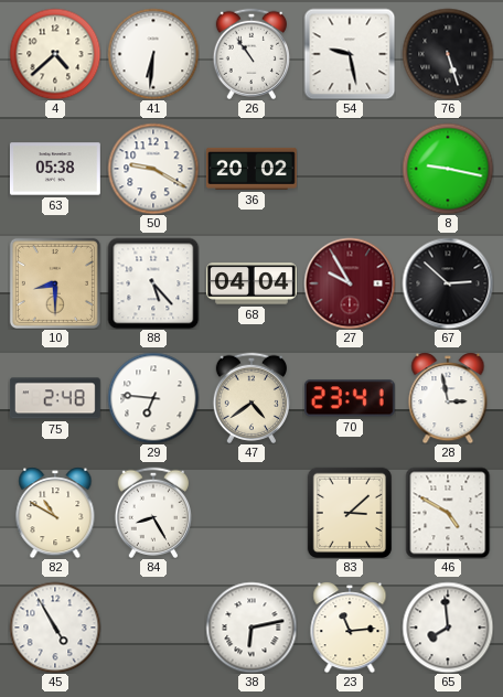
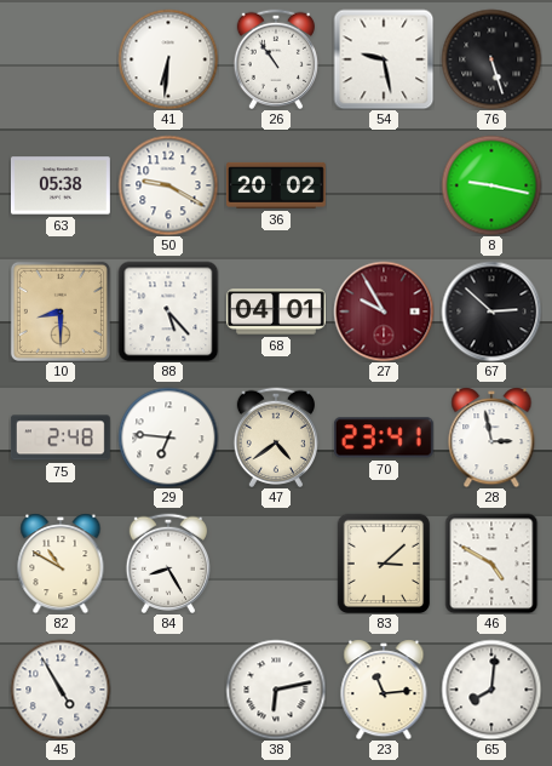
4: 4:38 -> none (55, 54)
68: 04:04 -> 04:01 (276, 311)
65: 7:59 -> 8:01 (491, 690)
